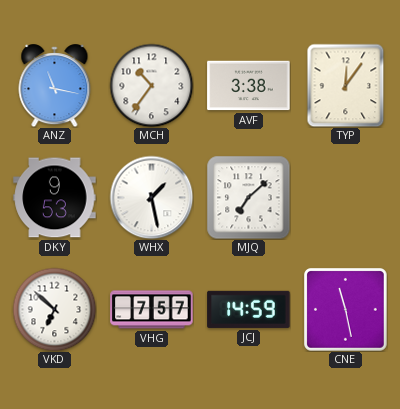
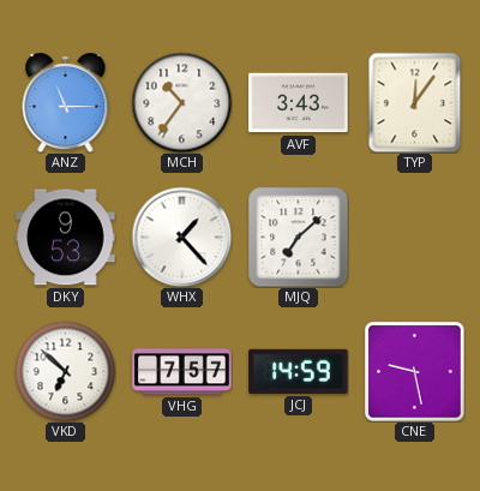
ANZ: 11:17 -> 11:15 (66, 103)
AVF: 3:38 -> 3:43 (299, 103)
WHX: 1:28 -> 1:23 (181, 236)
CNE: 11:28 -> 9:28 (415, 372)
